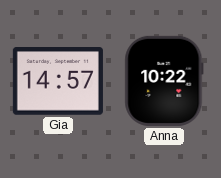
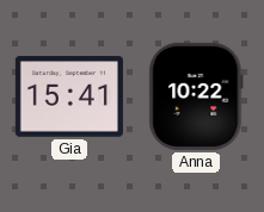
Gia: 14:57 -> 15:41 (69, 98)
